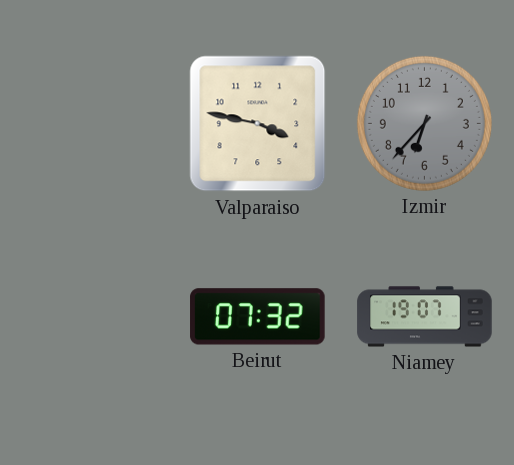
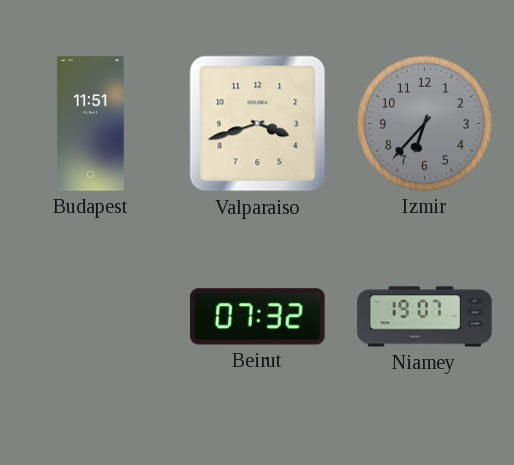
Budapest: none -> 11:51 (90, 124)
Valparaiso: 3:47 -> 3:42 (258, 124)
